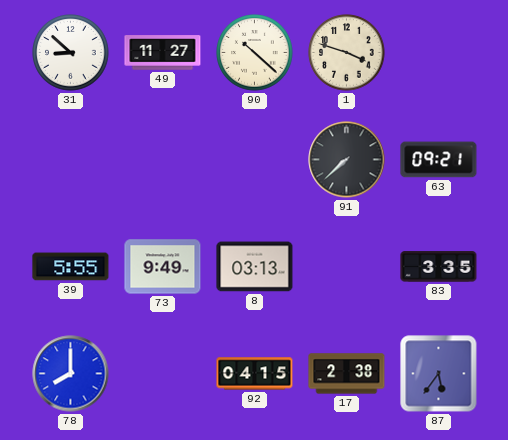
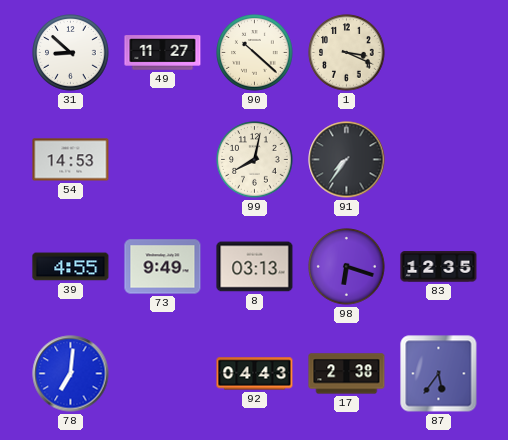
1: 3:48 -> 3:19 (347, 53)
54: none -> 14:53 (71, 160)
99: none -> 8:02 (255, 160)
91: 7:38 -> 7:36 (347, 160)
63: 09:21 -> none (439, 160)
39: 5:55 -> 4:55 (71, 267)
98: none -> 6:18 (347, 267)
83: 3:35 -> 12:35 (439, 267)
78: 8:00 -> 7:01 (71, 374)
92: 04:15 -> 04:43 (255, 374)
